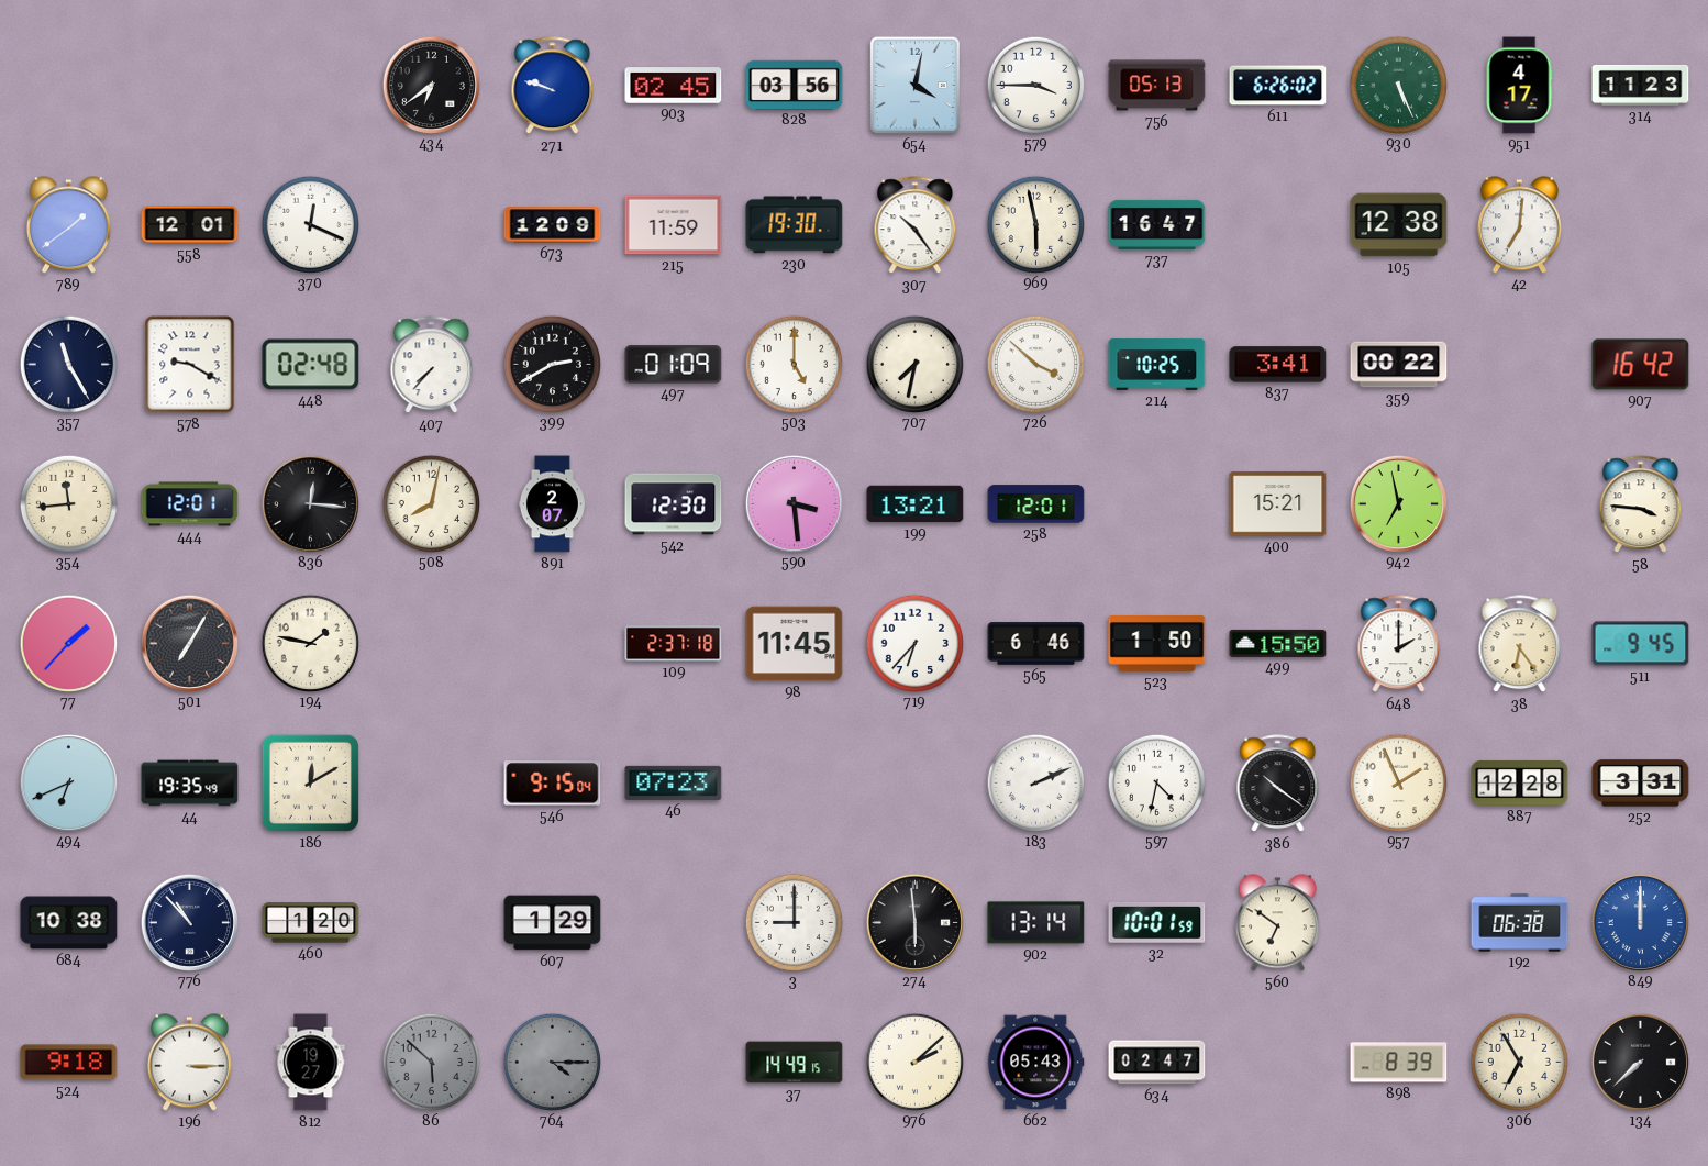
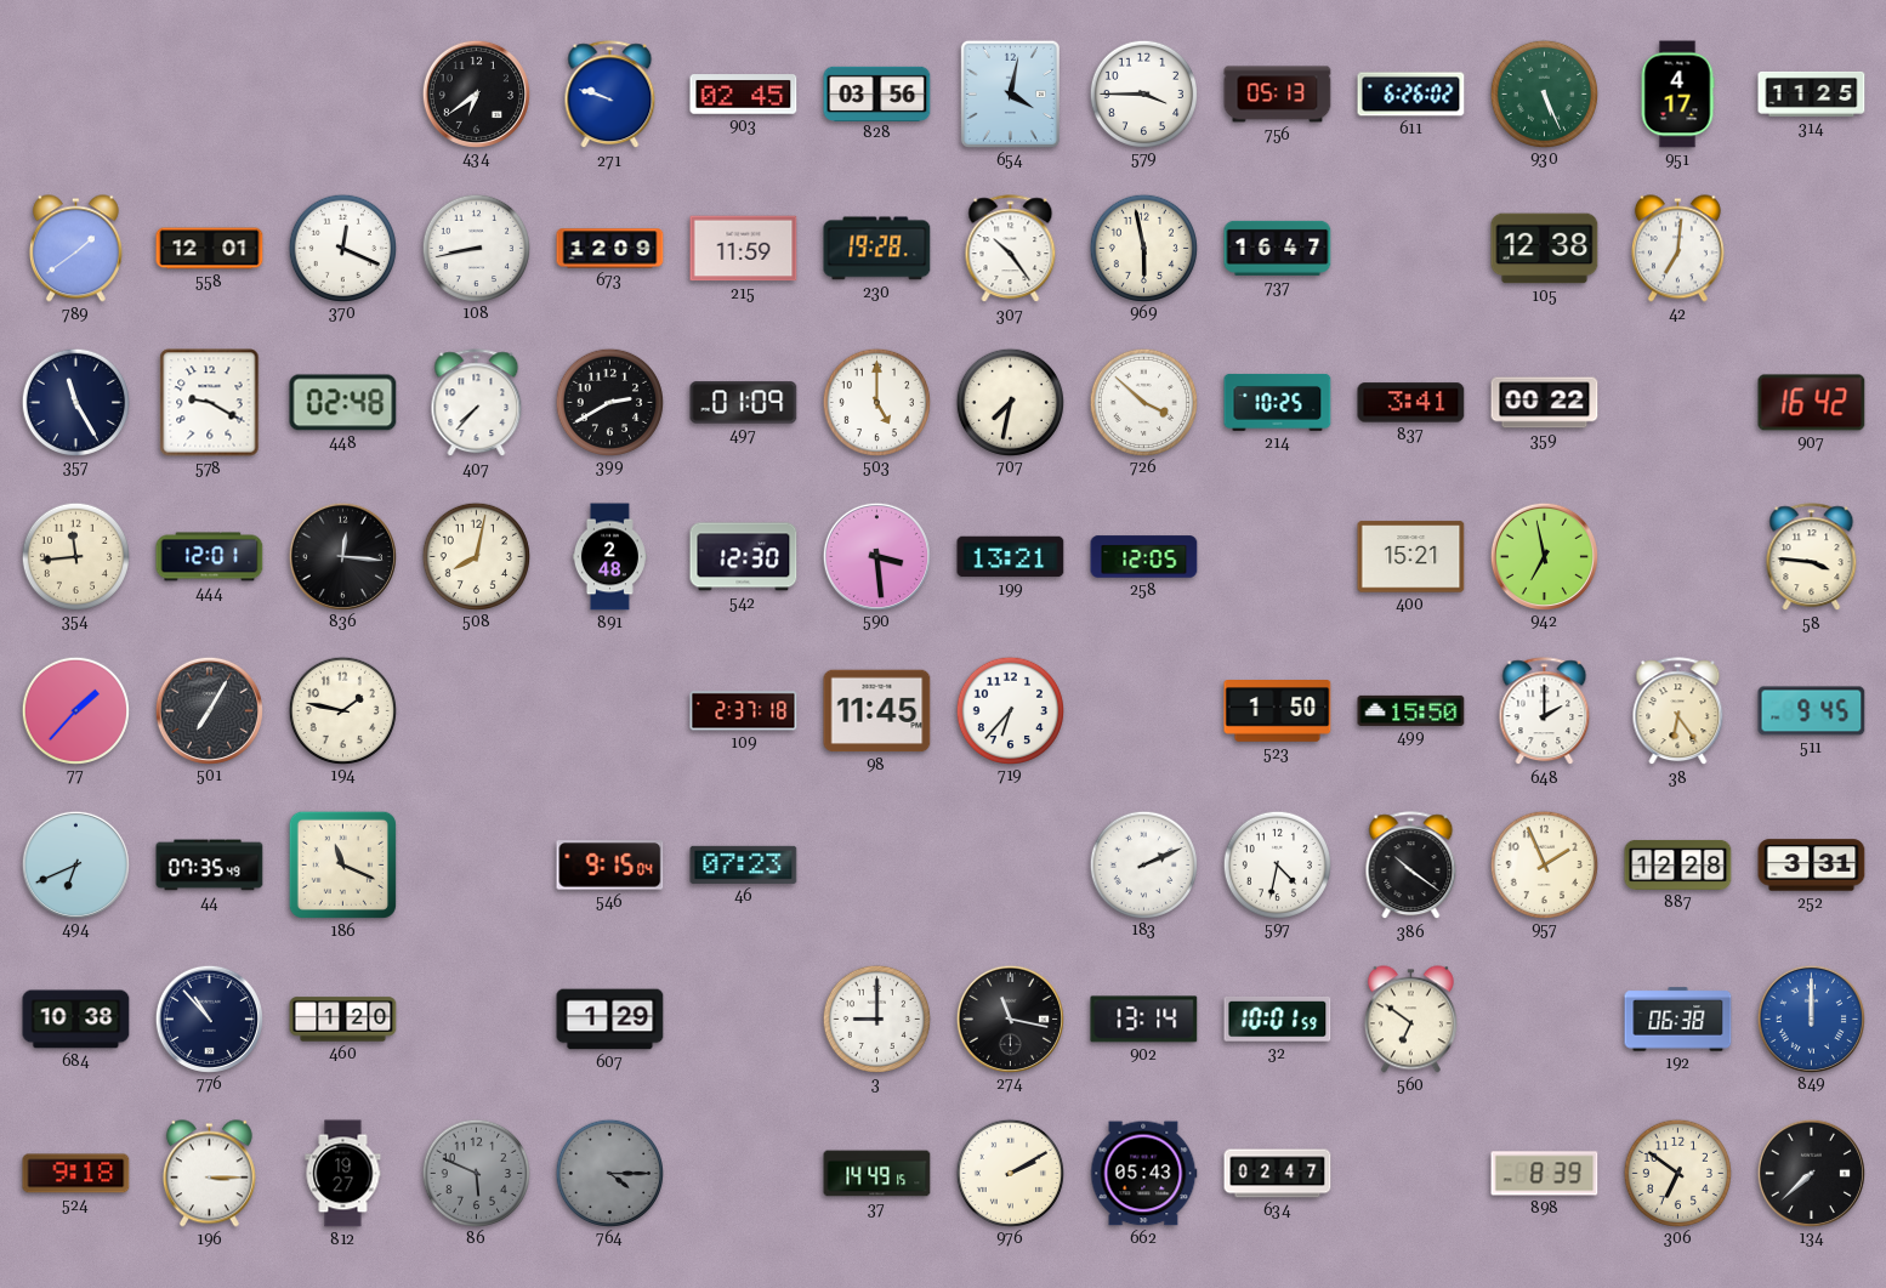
314: 11:23 -> 11:25 (1812, 93)
108: none -> 8:43 (476, 248)
230: 19:30 -> 19:28 (877, 249)
891: 2:07 -> 2:48 (609, 557)
258: 12:01 -> 12:05 (1144, 557)
565: 6:46 -> none (1036, 644)
44: 19:35 -> 07:35 (210, 866)
186: 12:10 -> 11:19 (342, 864)
274: 5:59 -> 11:17 (1010, 1019)
86: 5:52 -> 5:49 (476, 1173)
976: 2:08 -> 2:10 (1010, 1173)
306: 6:55 -> 6:51 (1677, 1173)
